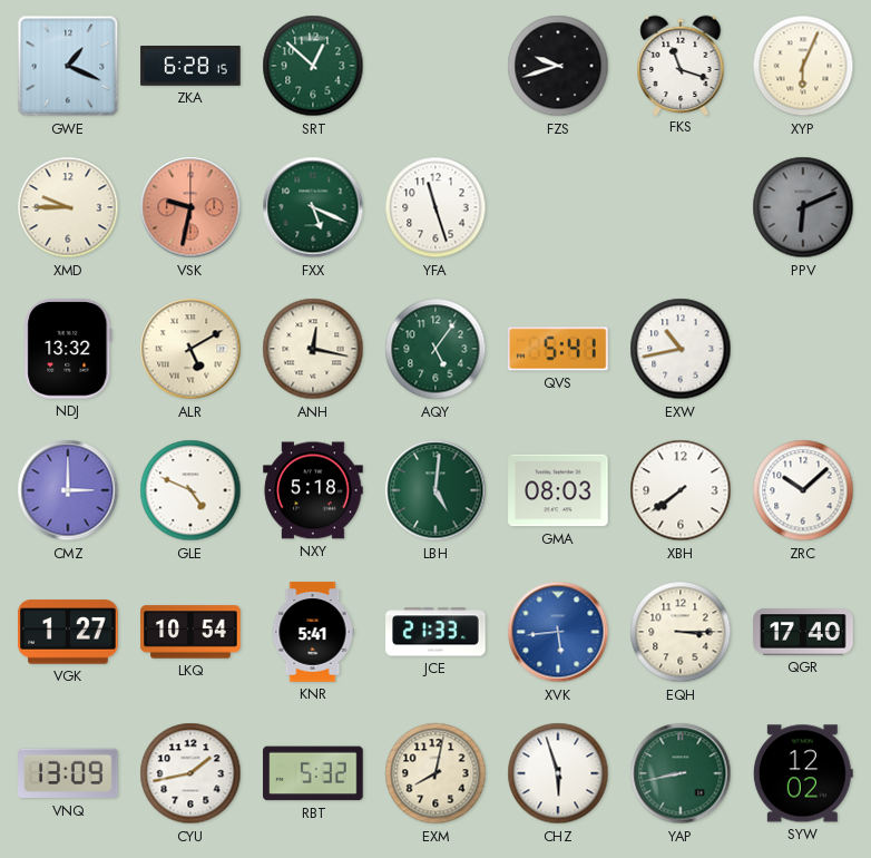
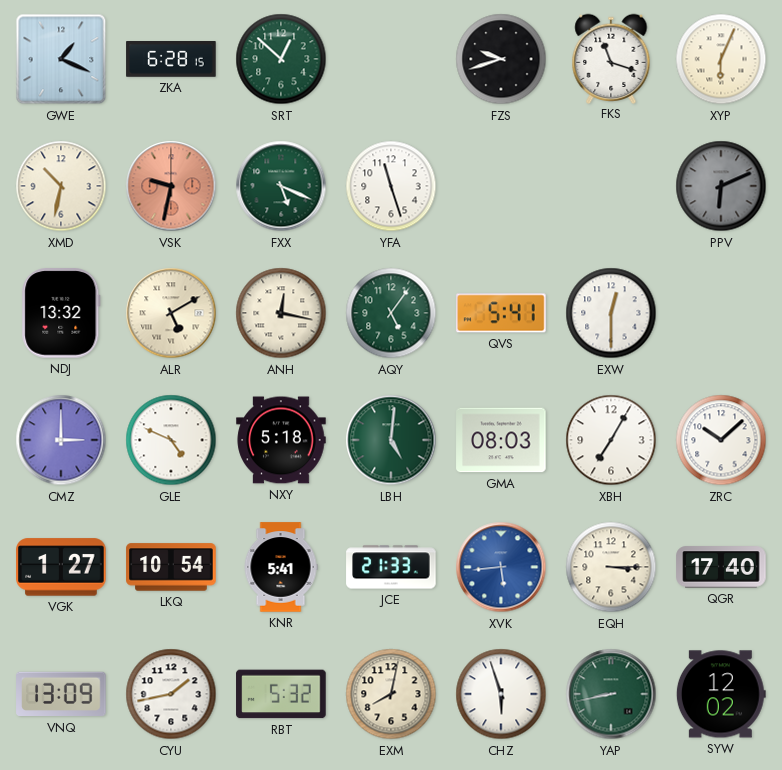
XMD: 9:45 -> 10:32 (61, 186)
EXW: 10:43 -> 12:30 (611, 313)
XBH: 7:39 -> 7:05 (611, 440)
